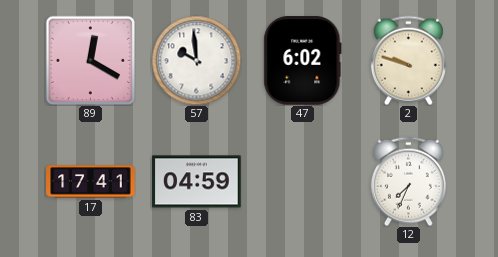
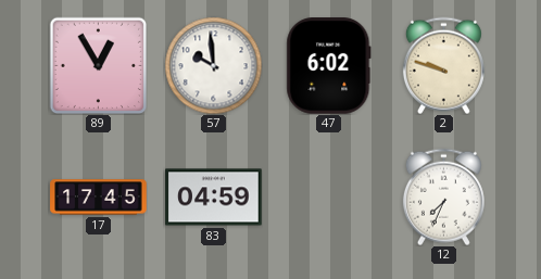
89: 12:20 -> 12:55 (98, 65)
17: 17:41 -> 17:45 (99, 198)
